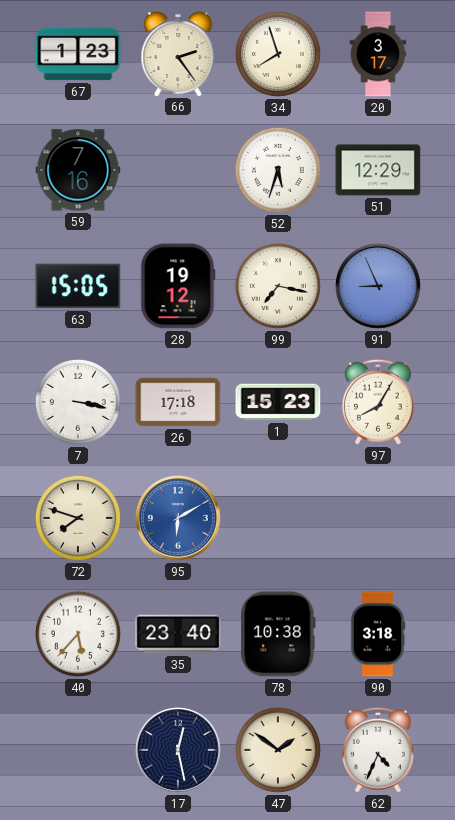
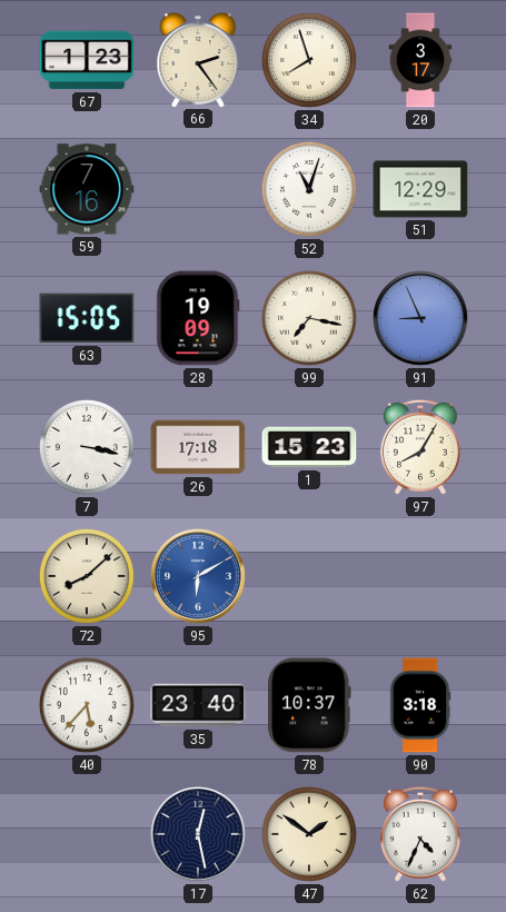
52: 5:33 -> 11:03 (309, 189)
28: 19:12 -> 19:09 (198, 318)
72: 7:48 -> 8:08 (87, 576)
78: 10:38 -> 10:37 (309, 705)
